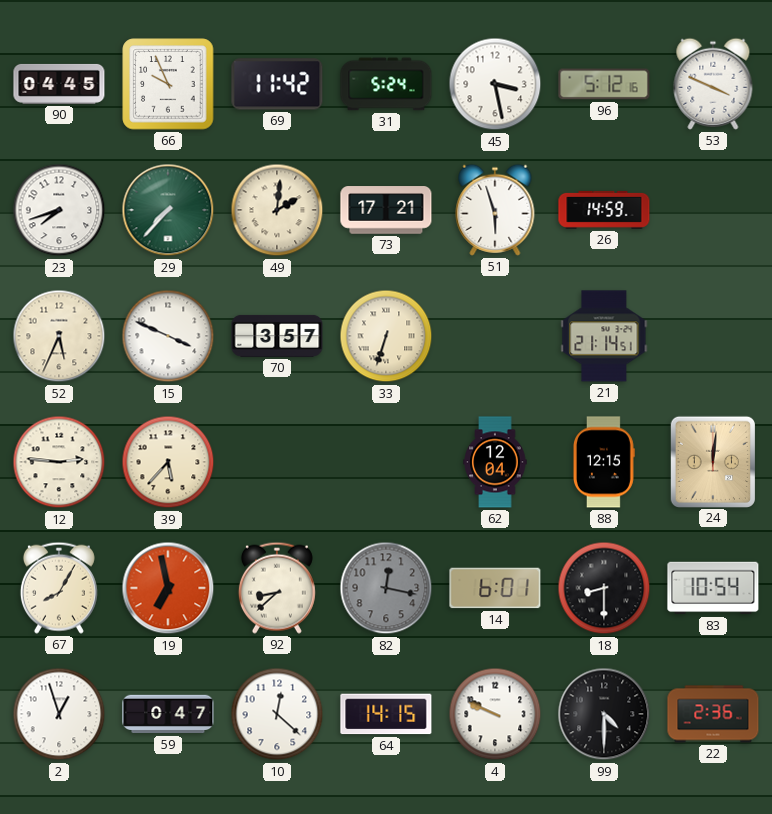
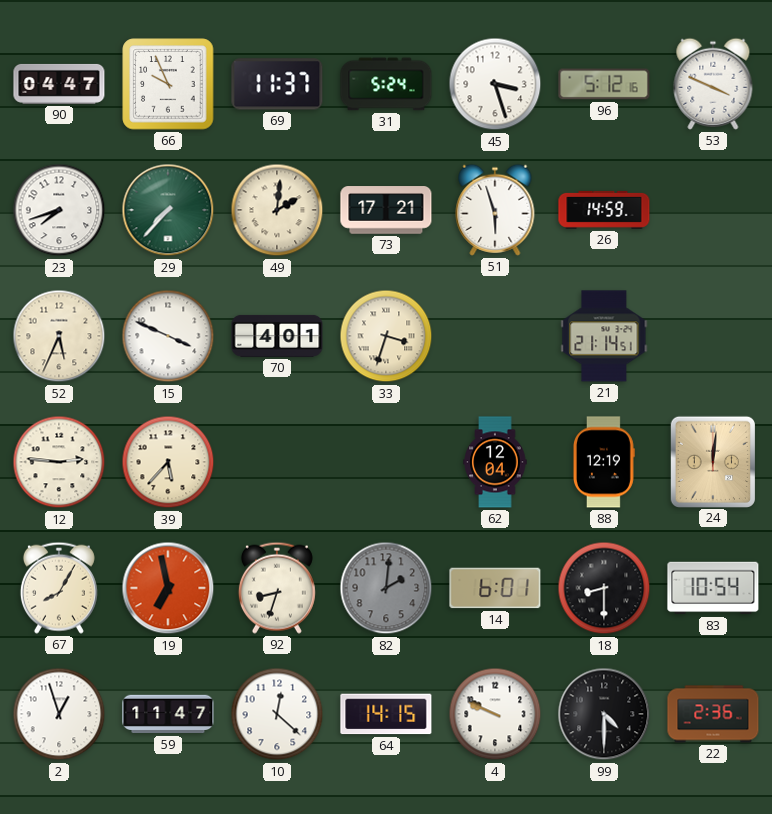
90: 04:45 -> 04:47 (59, 84)
69: 11:42 -> 11:37 (277, 84)
45: 3:28 -> 3:27 (495, 84)
70: 3:57 -> 4:01 (277, 336)
33: 6:33 -> 3:33 (386, 336)
88: 12:15 -> 12:19 (603, 462)
92: 8:38 -> 8:33 (277, 588)
82: 12:17 -> 2:01 (386, 588)
59: 0:47 -> 11:47 (168, 714)
